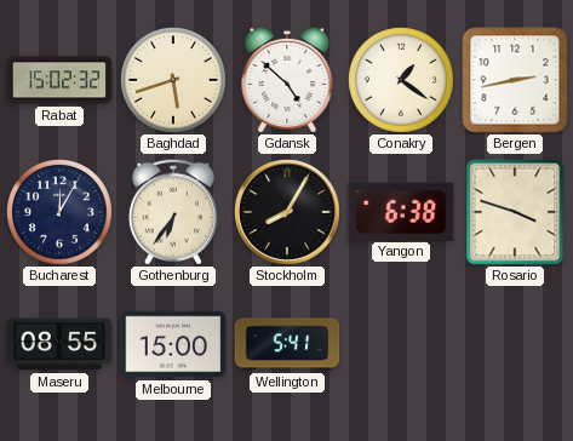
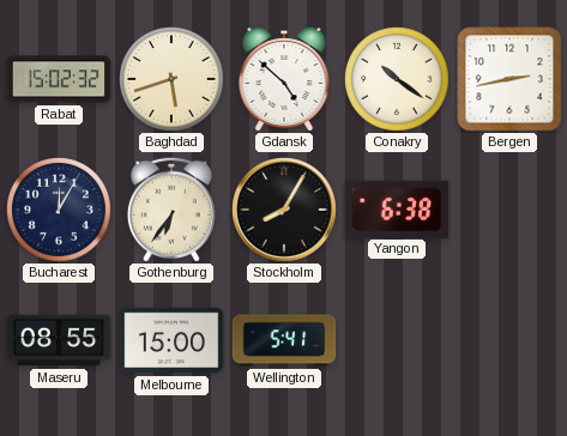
Conakry: 1:21 -> 10:21 (398, 80)
Rosario: 3:48 -> none (515, 212)
